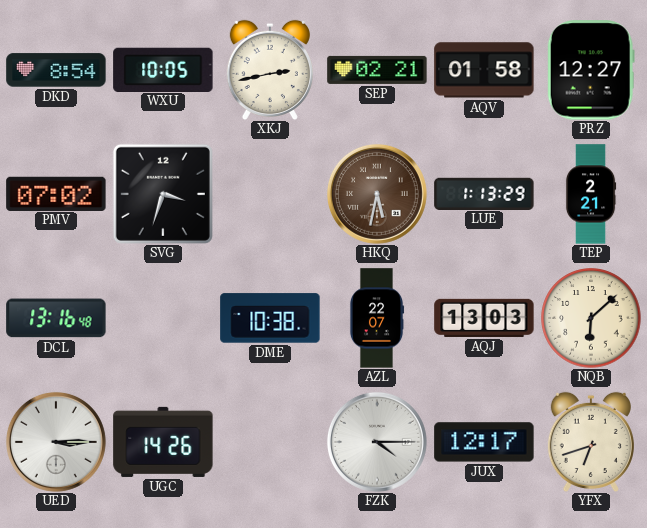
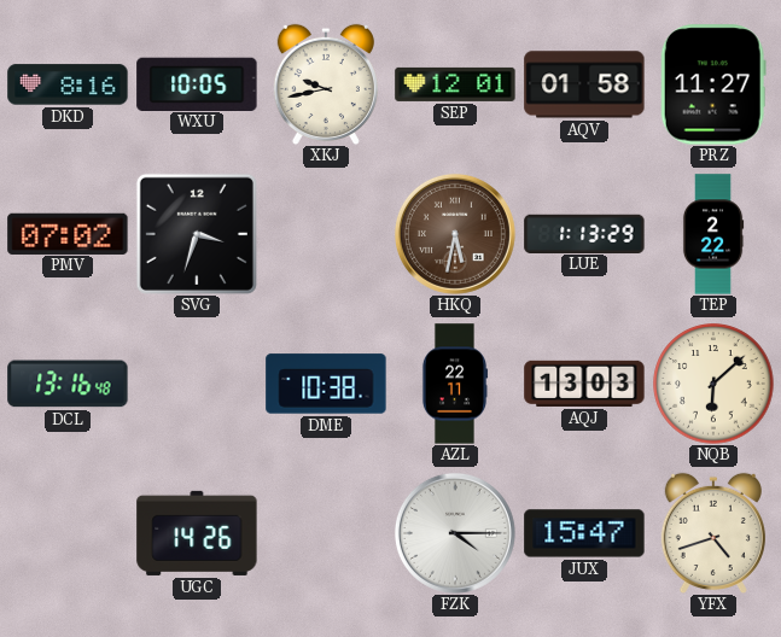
DKD: 8:54 -> 8:16 (68, 84)
XKJ: 2:43 -> 9:43 (326, 84)
SEP: 02:21 -> 12:01 (455, 84)
PRZ: 12:27 -> 11:27 (713, 84)
TEP: 2:21 -> 2:22 (713, 234)
AZL: 22:07 -> 22:11 (455, 384)
UED: 3:15 -> none (56, 442)
JUX: 12:17 -> 15:47 (584, 533)
YFX: 6:42 -> 4:42 (713, 533)
